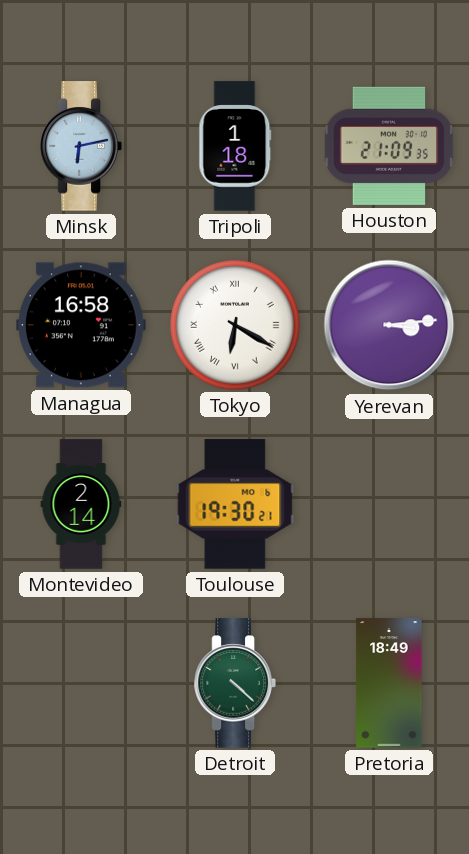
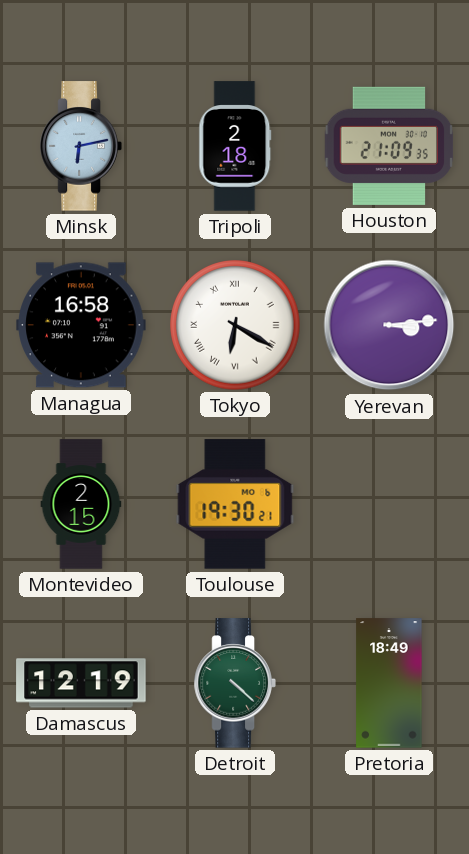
Tripoli: 1:18 -> 2:18 (235, 146)
Montevideo: 2:14 -> 2:15 (81, 504)
Damascus: none -> 12:19 (81, 683)
